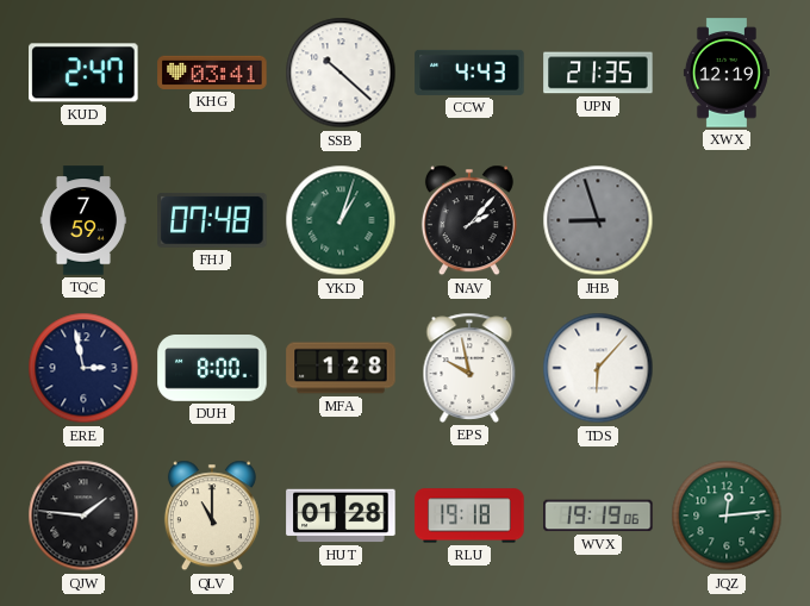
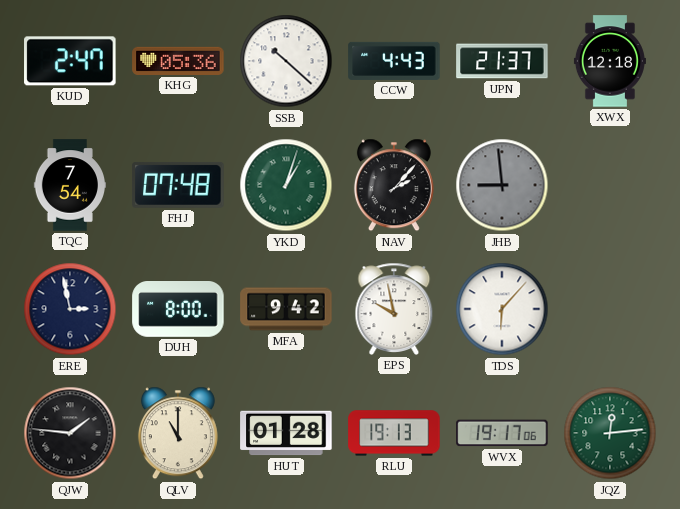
KHG: 03:41 -> 05:36 (178, 61)
UPN: 21:35 -> 21:37 (502, 61)
XWX: 12:19 -> 12:18 (610, 61)
TQC: 7:59 -> 7:54 (69, 185)
JHB: 8:57 -> 8:59 (502, 185)
MFA: 1:28 -> 9:42 (286, 309)
RLU: 19:18 -> 19:13 (394, 433)
WVX: 19:19 -> 19:17 (502, 433)
